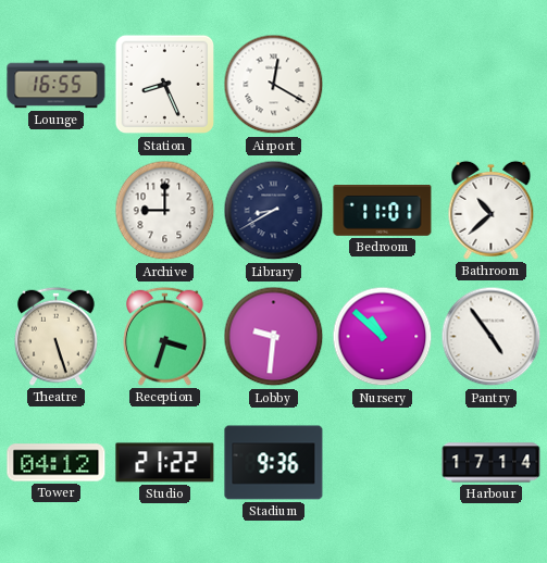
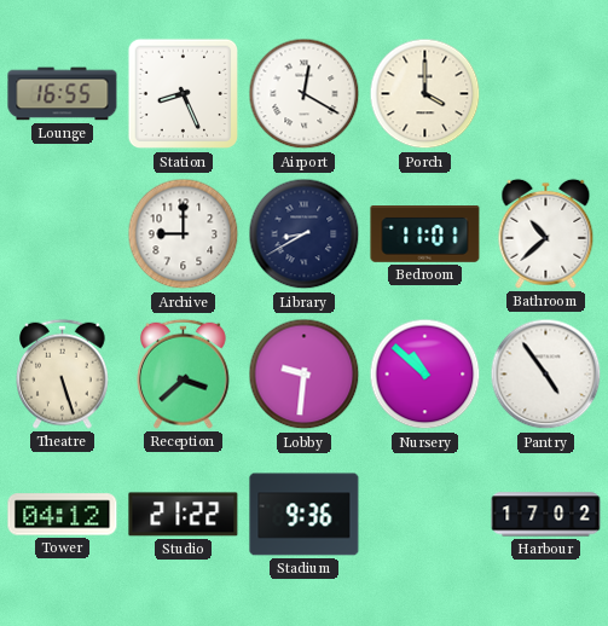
Porch: none -> 4:00 (425, 94)
Reception: 3:33 -> 3:38 (184, 373)
Harbour: 17:14 -> 17:02 (546, 515)
